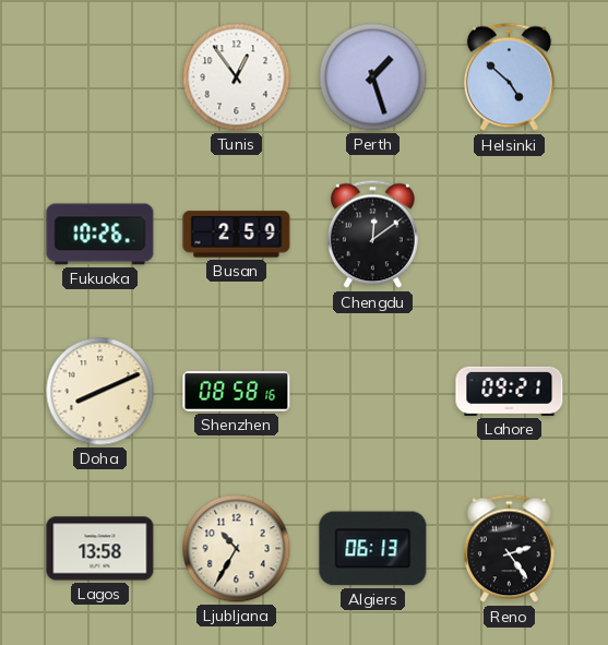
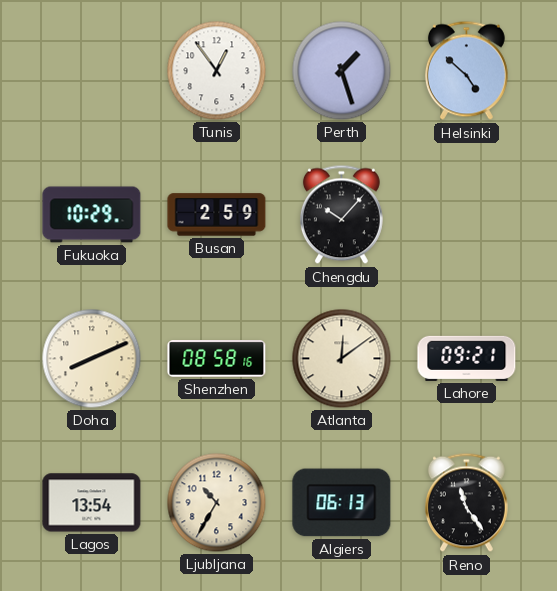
Fukuoka: 10:26 -> 10:29 (92, 215)
Chengdu: 12:09 -> 10:07 (341, 215)
Atlanta: none -> 12:09 (342, 359)
Lagos: 13:58 -> 13:54 (92, 503)
Reno: 2:24 -> 11:24 (466, 503)
